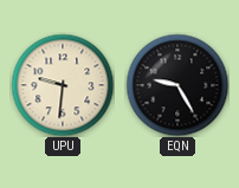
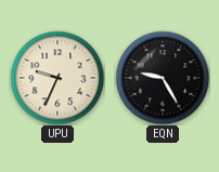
UPU: 9:31 -> 9:34 (57, 78)
